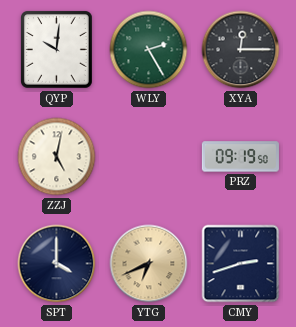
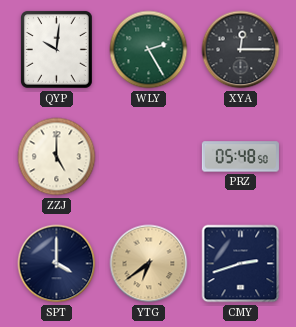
ZZJ: 5:02 -> 5:00 (57, 157)
PRZ: 09:19 -> 05:48 (240, 157)
YTG: 6:41 -> 6:39 (149, 264)
